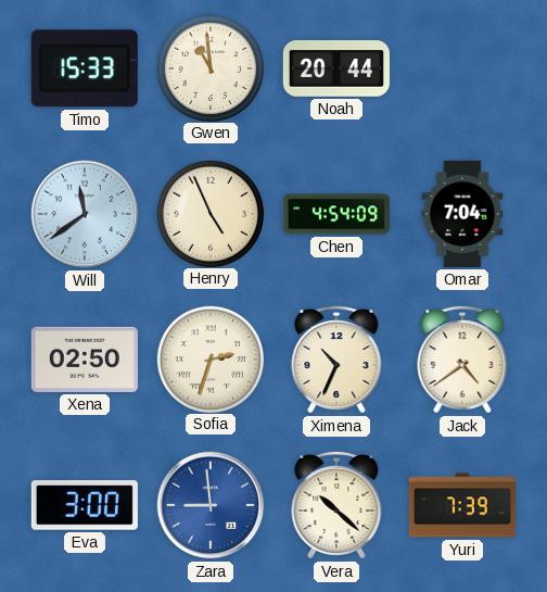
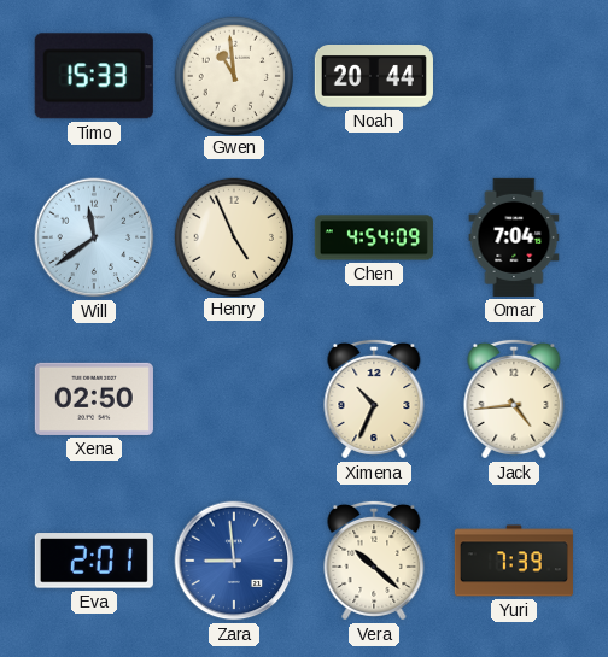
Sofia: 2:33 -> none (209, 358)
Jack: 4:39 -> 4:44 (514, 399)
Eva: 3:00 -> 2:01 (94, 561)
